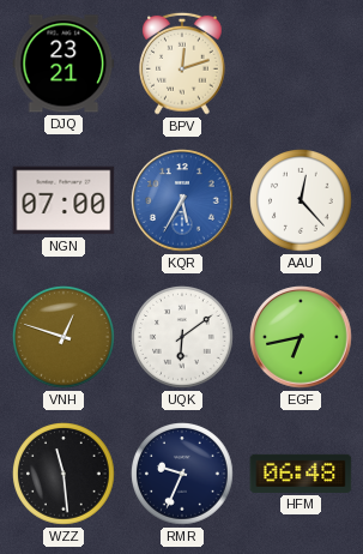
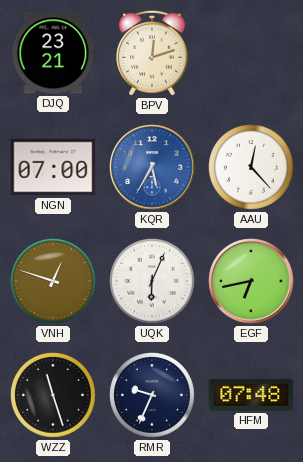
UQK: 6:09 -> 6:04 (153, 282)
WZZ: 11:29 -> 11:27 (54, 396)
HFM: 06:48 -> 07:48 (251, 395)
